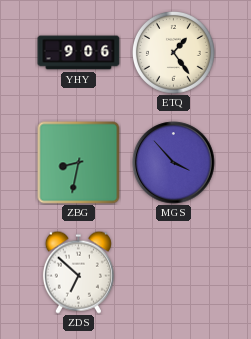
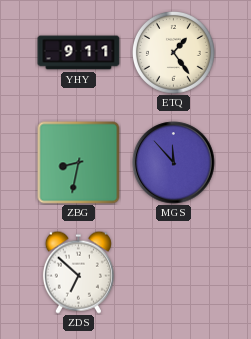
YHY: 9:06 -> 9:11 (79, 53)
MGS: 3:53 -> 11:53 (174, 163)
